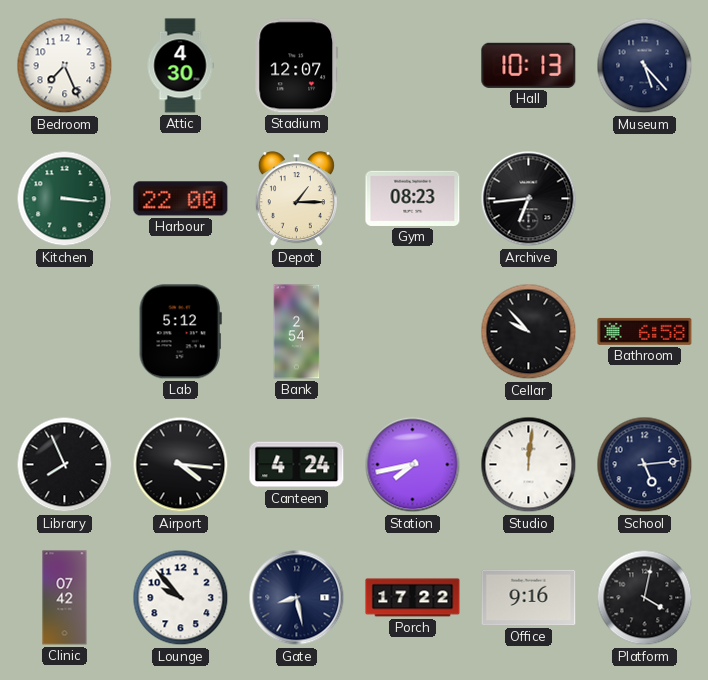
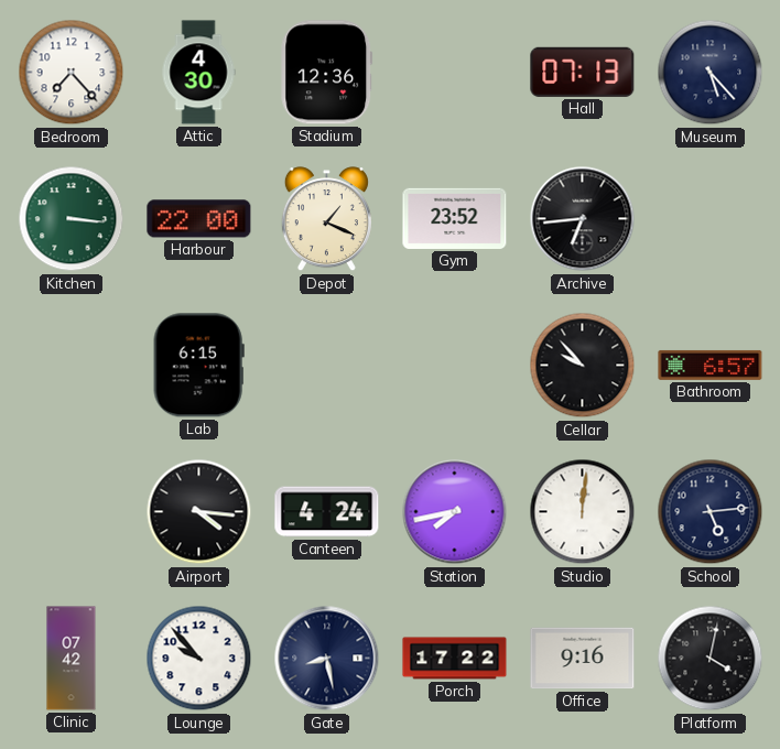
Bedroom: 7:26 -> 7:23 (72, 73)
Stadium: 12:07 -> 12:36 (327, 73)
Hall: 10:13 -> 07:13 (583, 72)
Depot: 1:15 -> 1:19 (326, 219)
Gym: 08:23 -> 23:52 (455, 218)
Lab: 5:12 -> 6:15 (198, 366)
Bank: 2:54 -> none (297, 332)
Bathroom: 6:58 -> 6:57 (711, 365)
Library: 7:56 -> none (65, 465)
